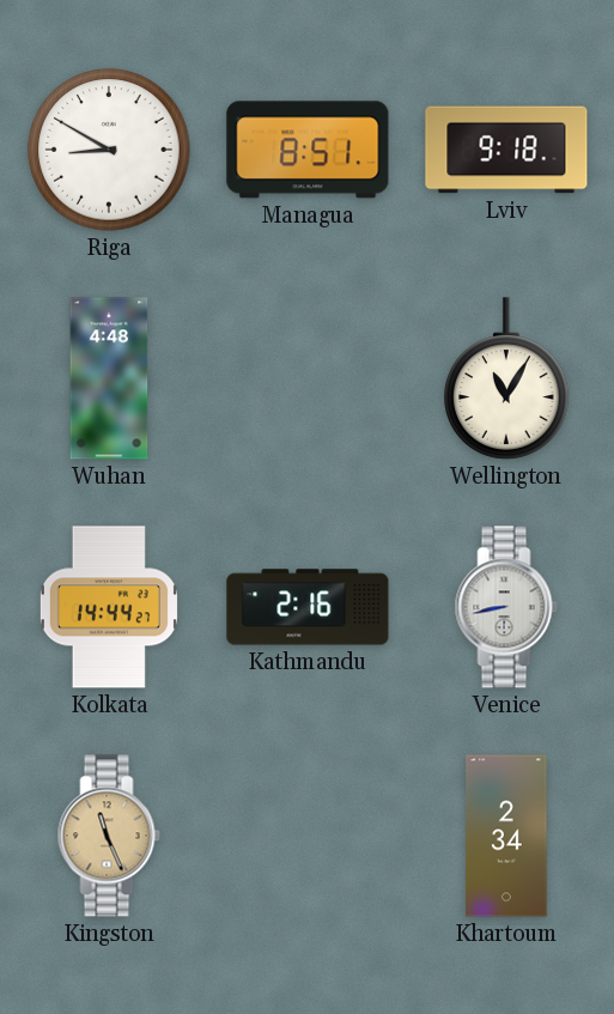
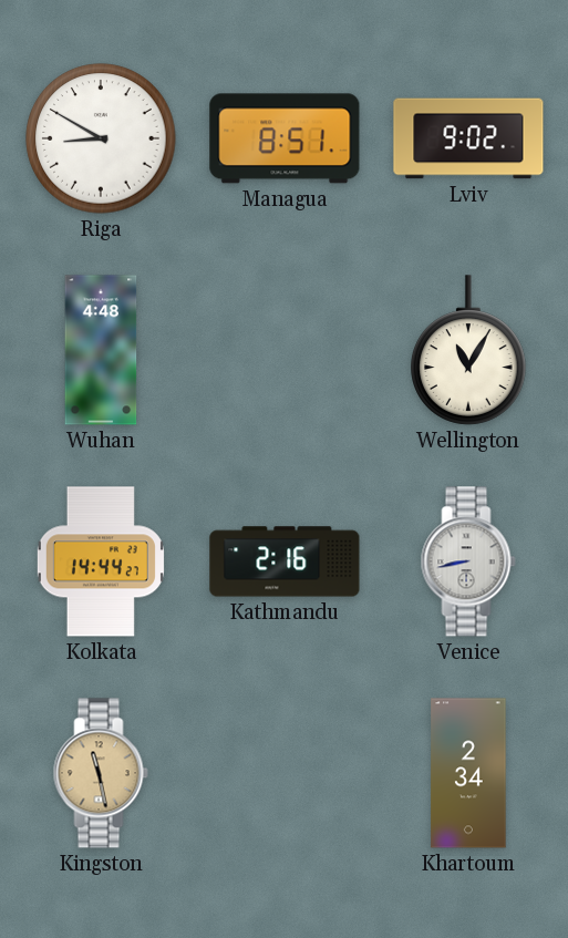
Lviv: 9:18 -> 9:02 (468, 138)
Kingston: 11:26 -> 11:28 (101, 773)
